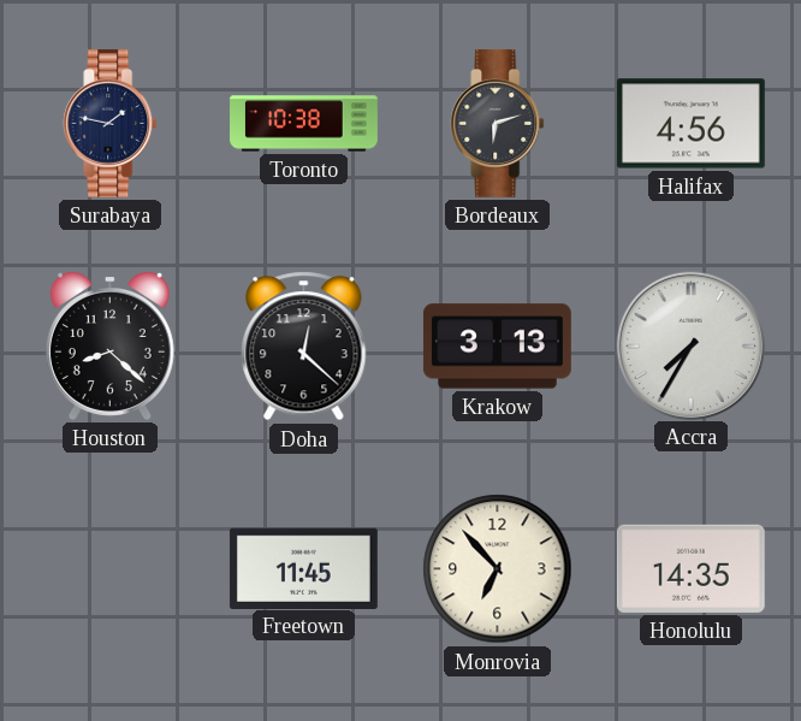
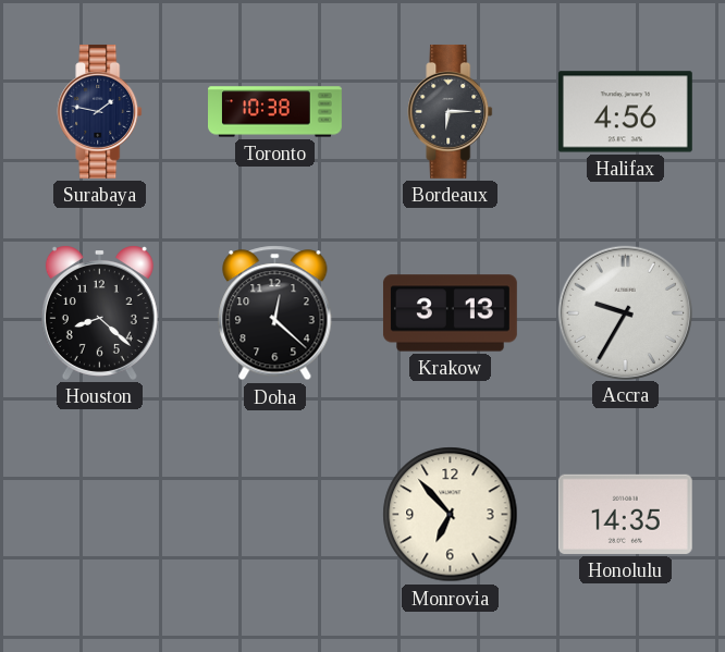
Bordeaux: 6:12 -> 6:15 (451, 111)
Accra: 7:35 -> 9:35 (625, 312)
Freetown: 11:45 -> none (303, 568)
